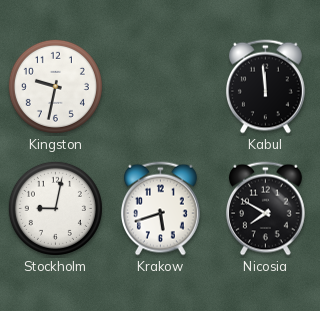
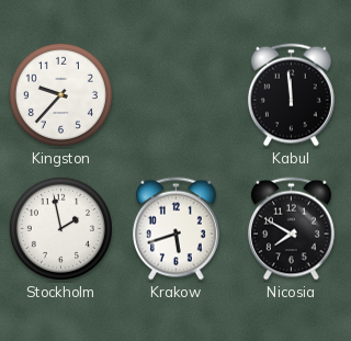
Kingston: 9:32 -> 9:37 (60, 94)
Stockholm: 9:02 -> 1:58 (60, 228)
